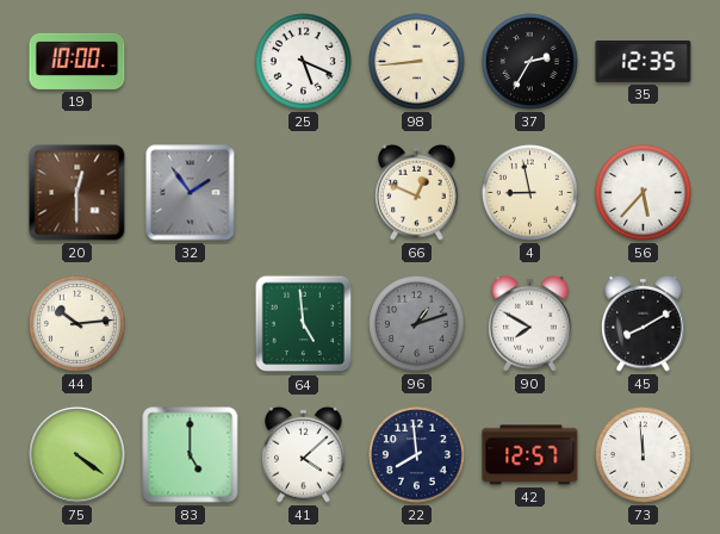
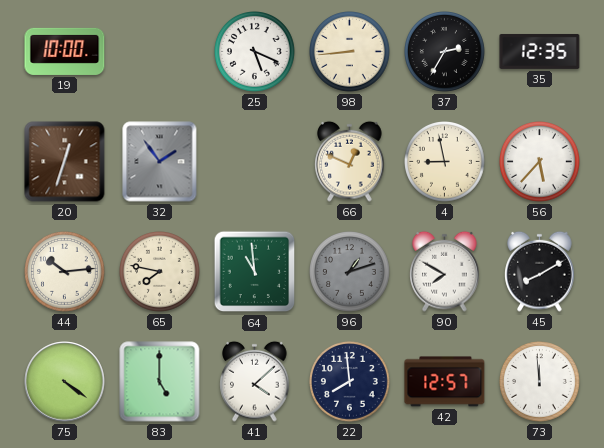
20: 12:30 -> 12:33 (65, 162)
65: none -> 7:47 (160, 272)
64: 4:59 -> 10:59 (255, 272)
